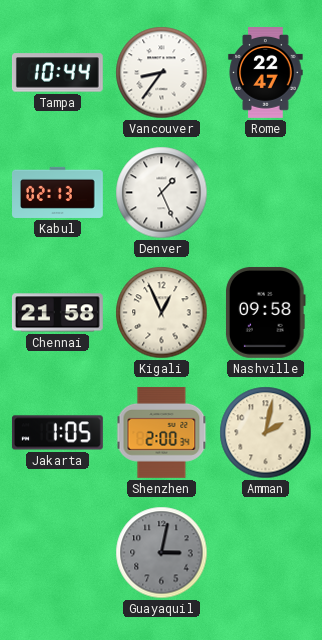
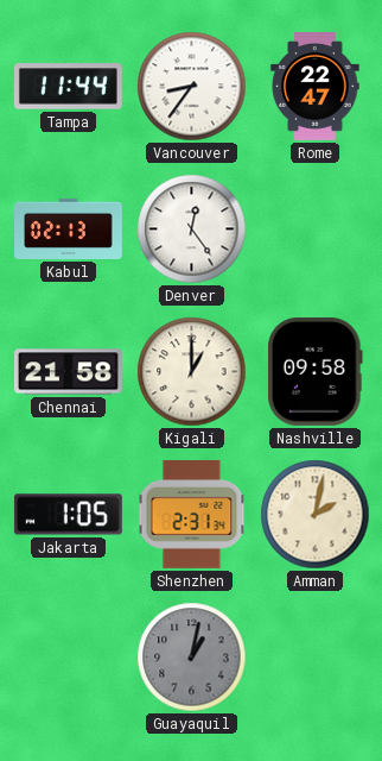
Tampa: 10:44 -> 11:44 (68, 87)
Denver: 1:26 -> 12:24 (192, 229)
Kigali: 12:56 -> 1:00 (192, 372)
Shenzhen: 2:00 -> 2:31 (192, 514)
Guayaquil: 3:02 -> 1:02 (192, 658)
